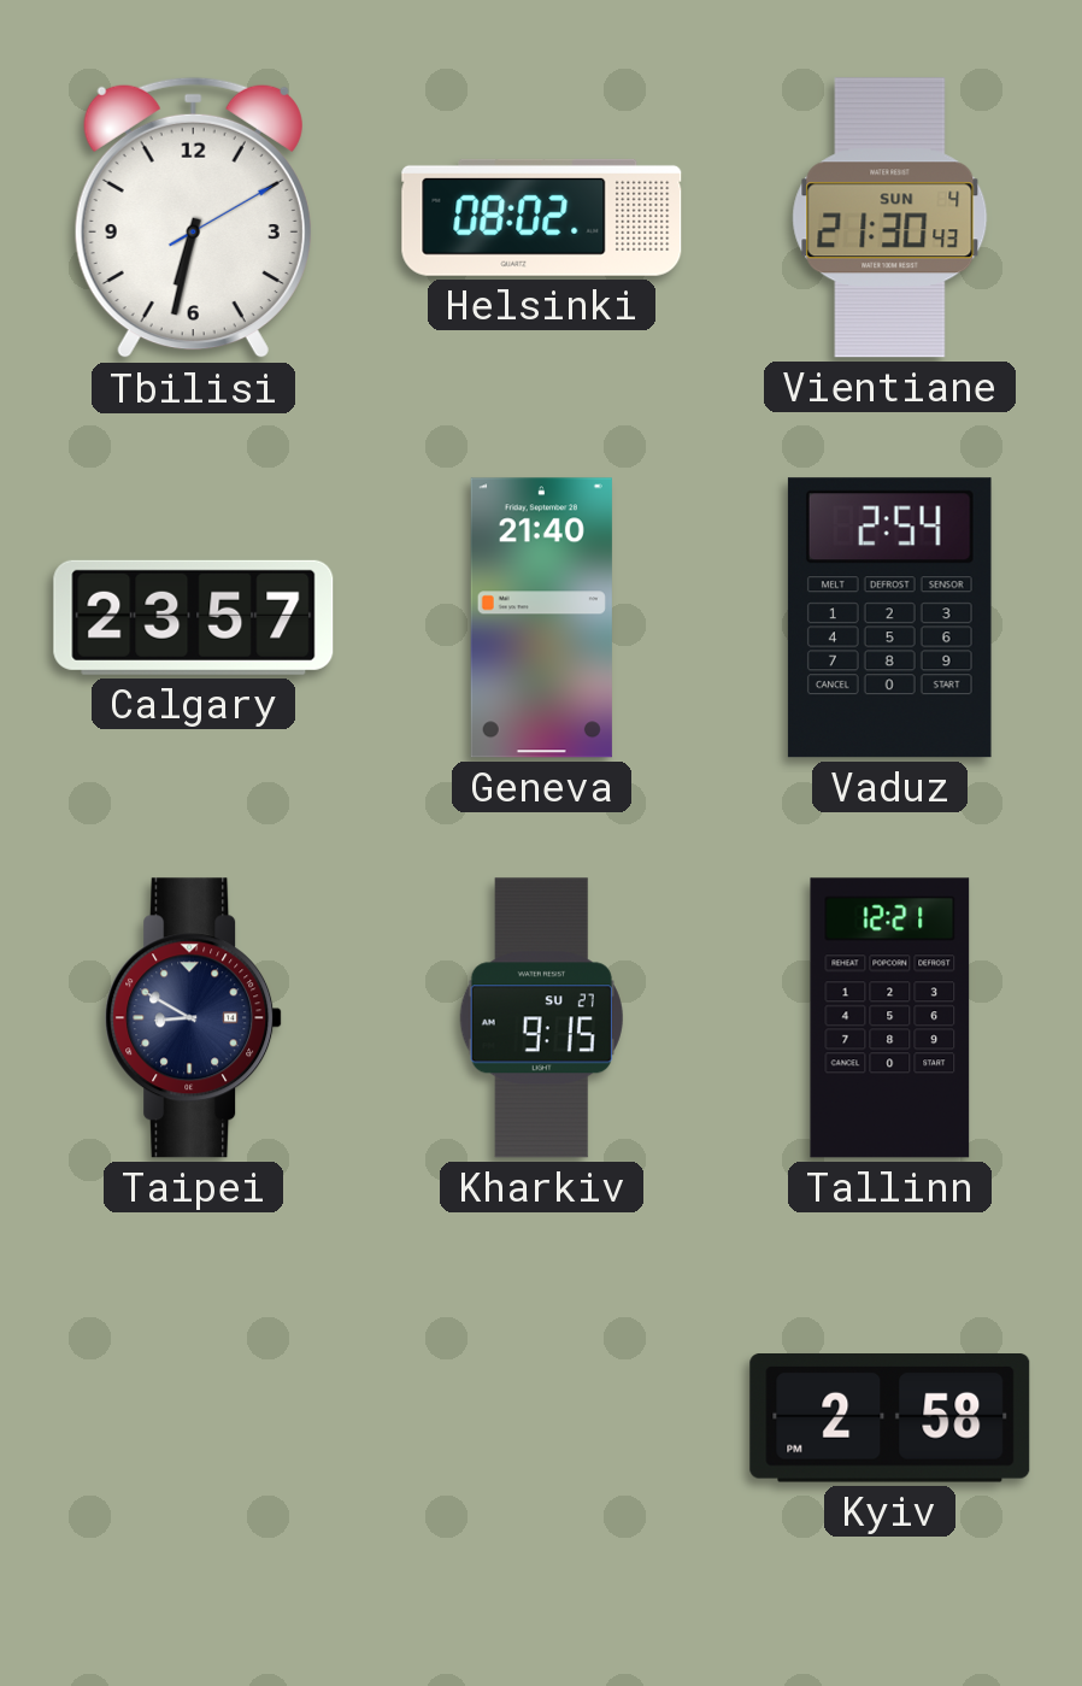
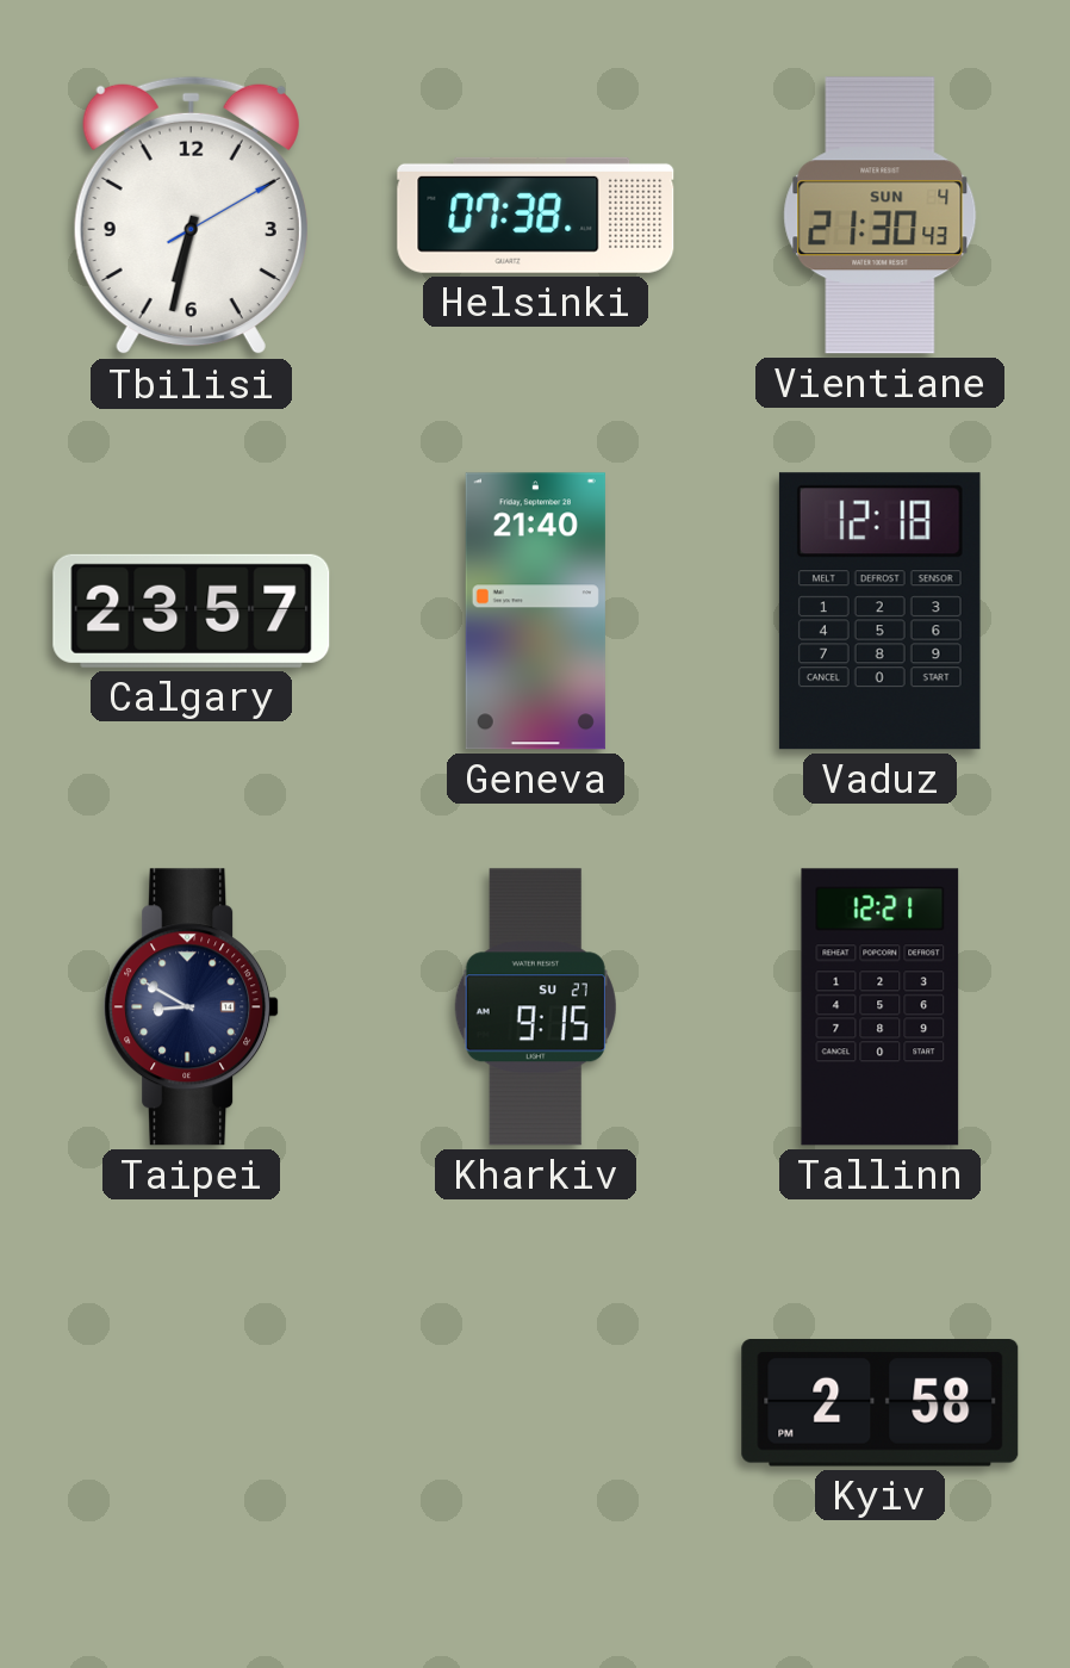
Helsinki: 08:02 -> 07:38 (536, 215)
Vaduz: 2:54 -> 12:18 (879, 612)
